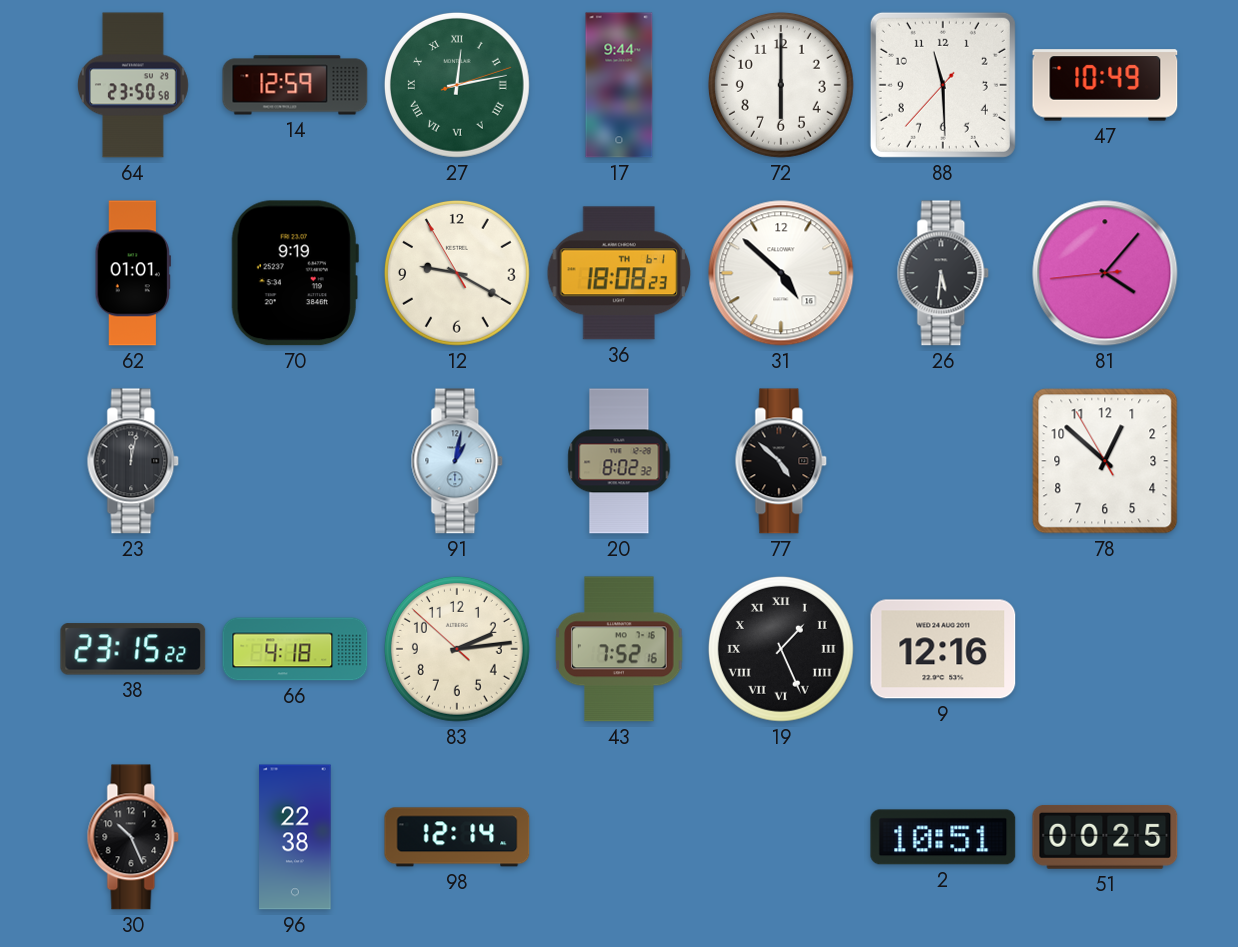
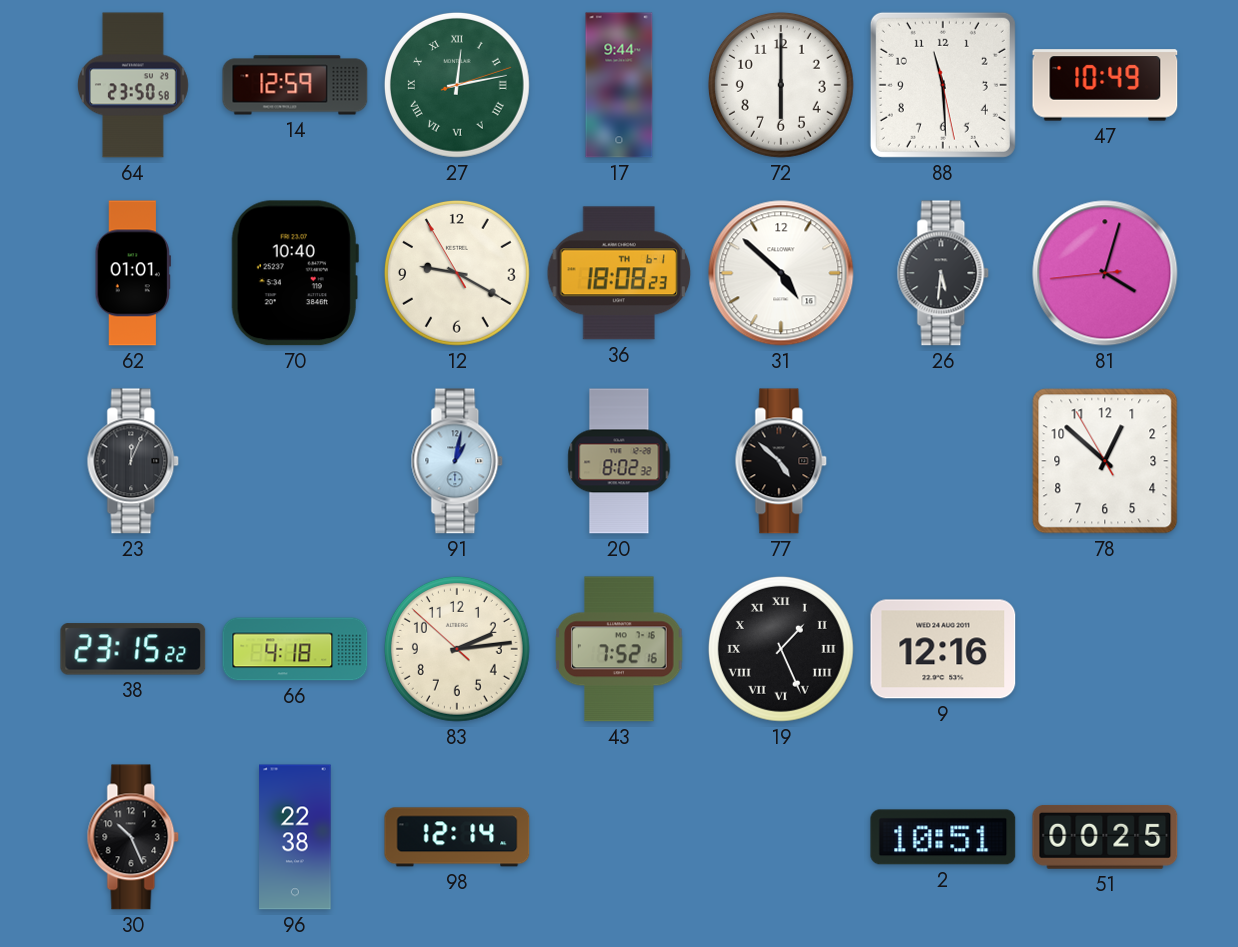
88: 11:29:37 -> 11:29:28 (943, 85)
70: 9:19 -> 10:40 (295, 273)
81: 4:06 -> 4:02 (1105, 273)
23: 12:02 -> 12:04 (133, 461)
